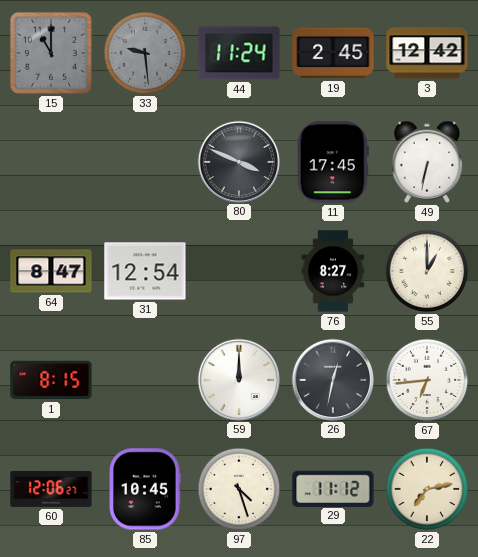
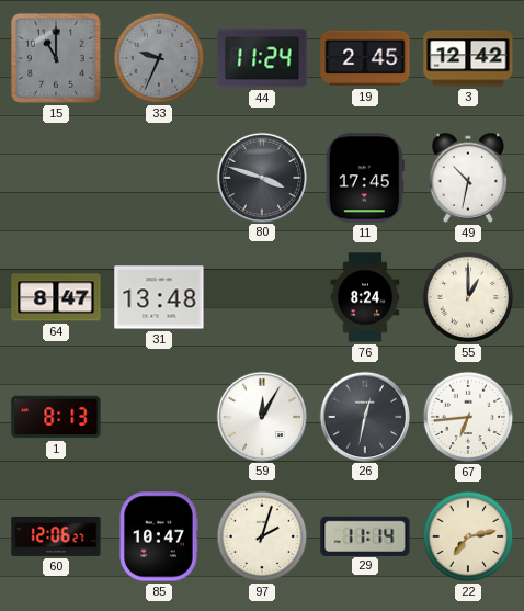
33: 9:29 -> 9:34 (159, 58)
80: 3:49 -> 3:48 (261, 177)
49: 6:32 -> 10:32 (468, 178)
31: 12:54 -> 13:48 (159, 297)
76: 8:27 -> 8:24 (365, 297)
1: 8:15 -> 8:13 (56, 417)
59: 12:00 -> 12:05 (261, 416)
85: 10:45 -> 10:47 (159, 536)
97: 4:27 -> 2:03 (262, 536)
29: 11:12 -> 11:14 (365, 535)
